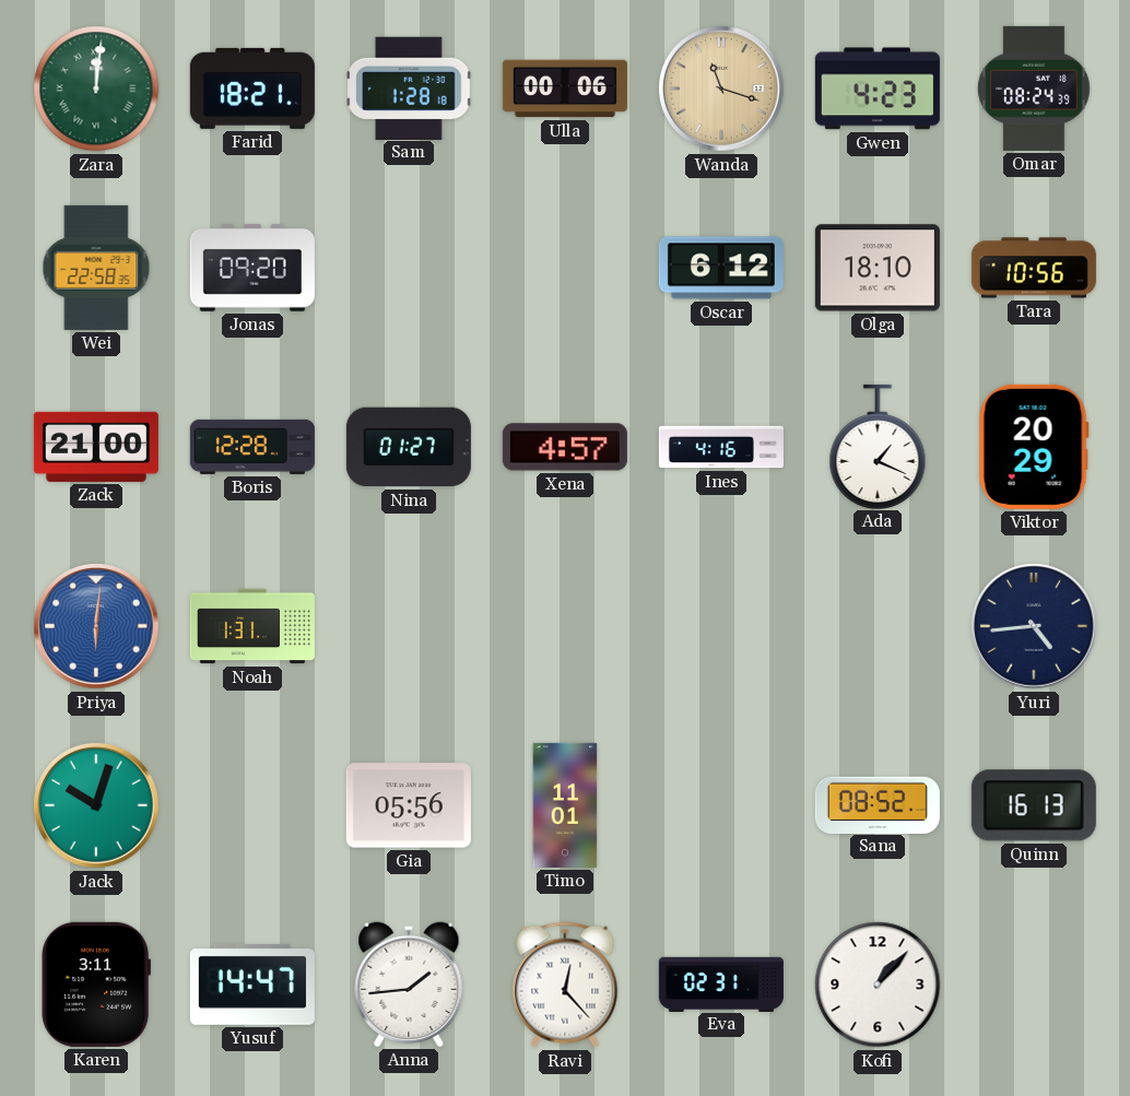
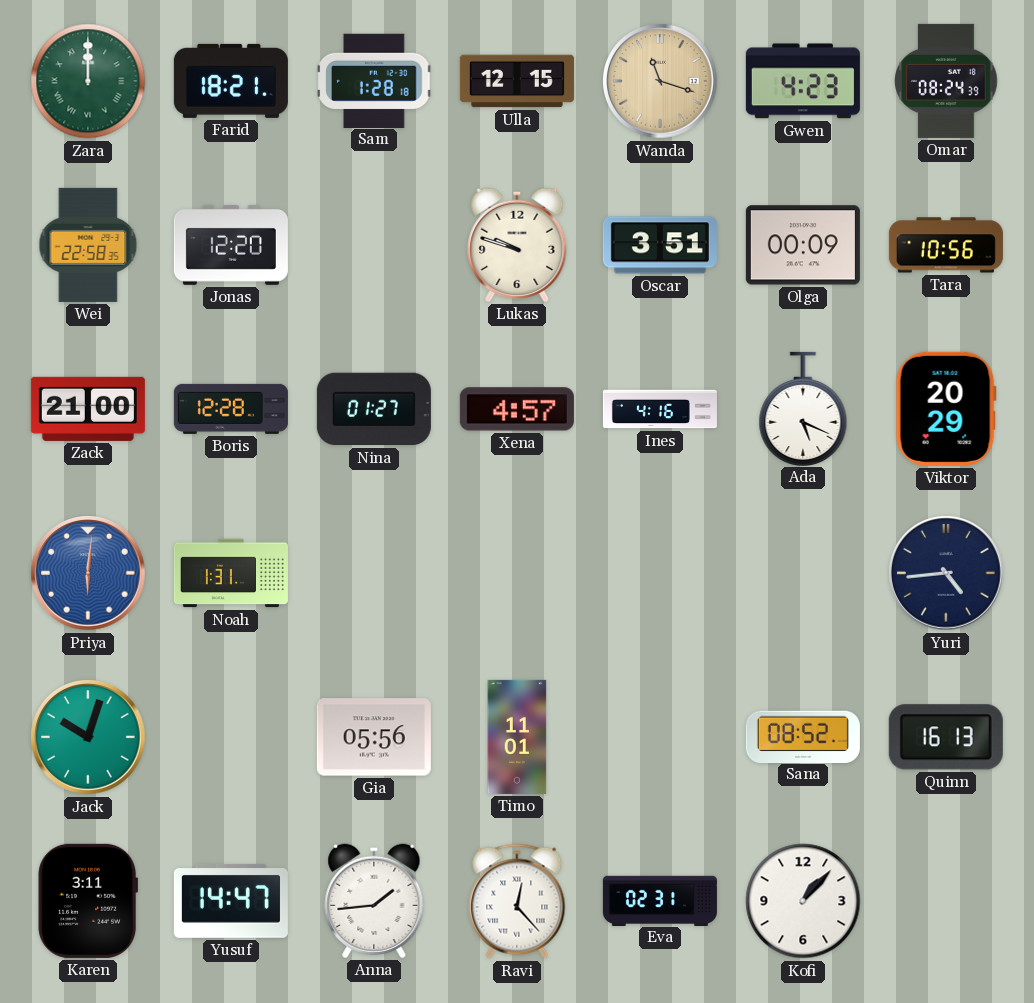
Zara: 12:01 -> 12:00 (88, 81)
Ulla: 00:06 -> 12:15 (517, 81)
Jonas: 09:20 -> 12:20 (231, 245)
Lukas: none -> 9:48 (517, 245)
Oscar: 6:12 -> 3:51 (660, 245)
Olga: 18:10 -> 00:09 (803, 245)
Ada: 1:19 -> 5:19 (803, 408)
